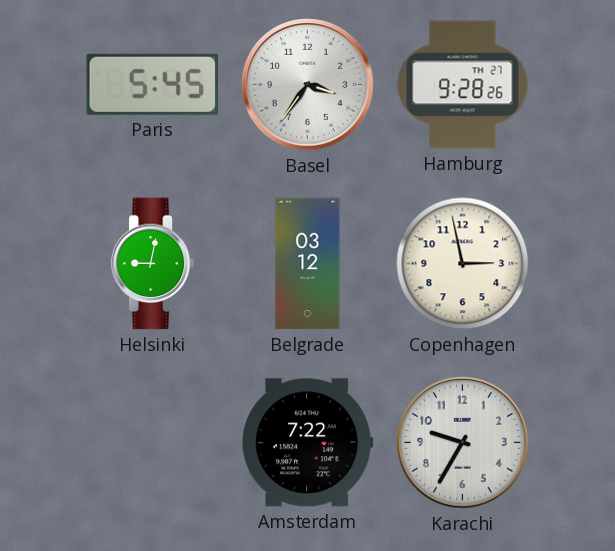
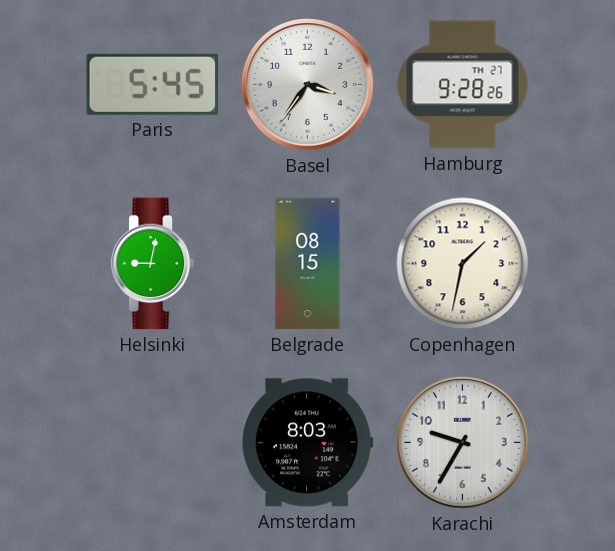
Belgrade: 03:12 -> 08:15 (308, 264)
Copenhagen: 2:58 -> 1:32 (463, 264)
Amsterdam: 7:22 -> 8:03 (308, 443)
